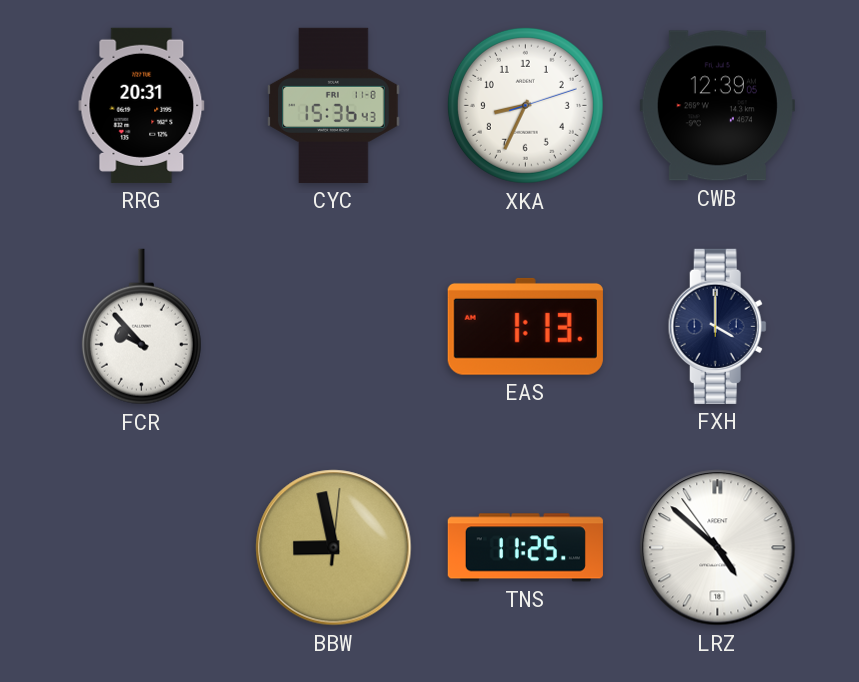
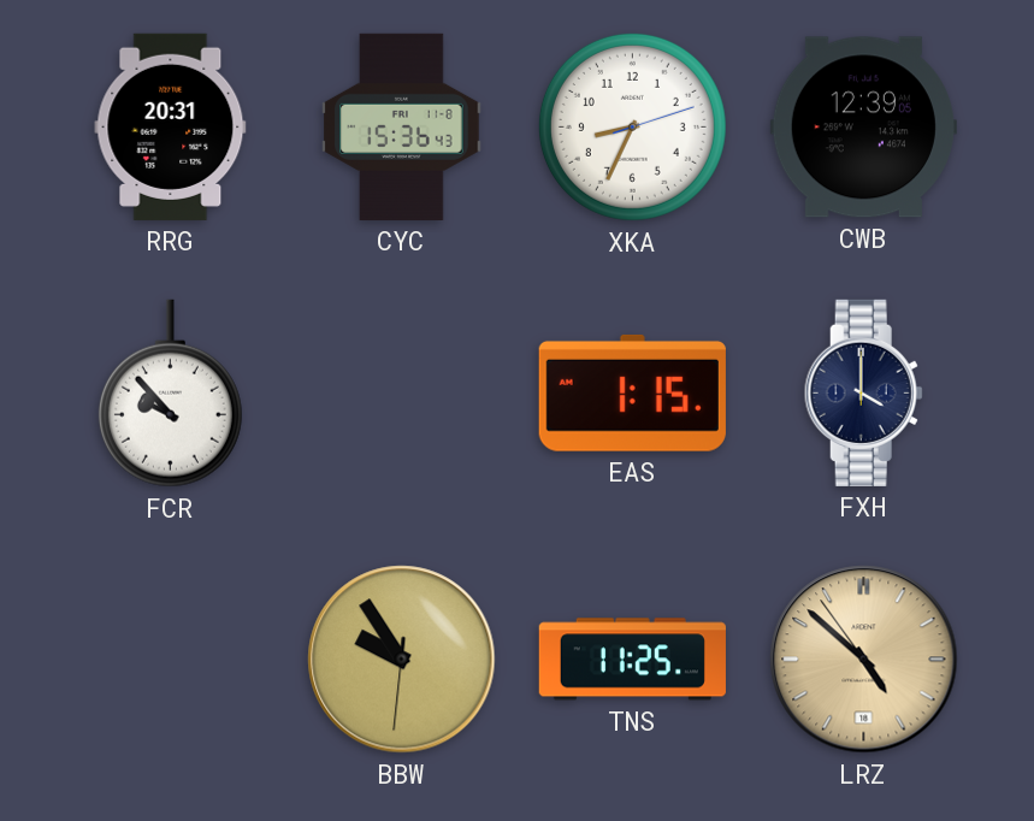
EAS: 1:13 -> 1:15 (632, 392)
BBW: 8:58 -> 9:54 (402, 660)
LRZ dial: white -> champagne (864, 660)
